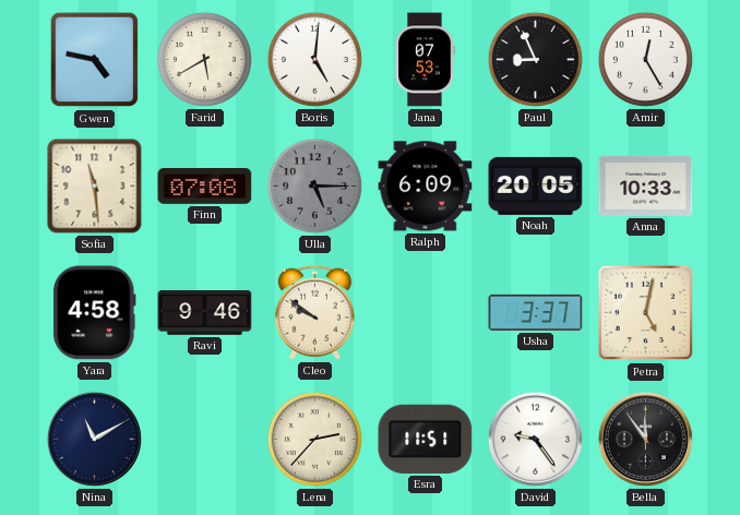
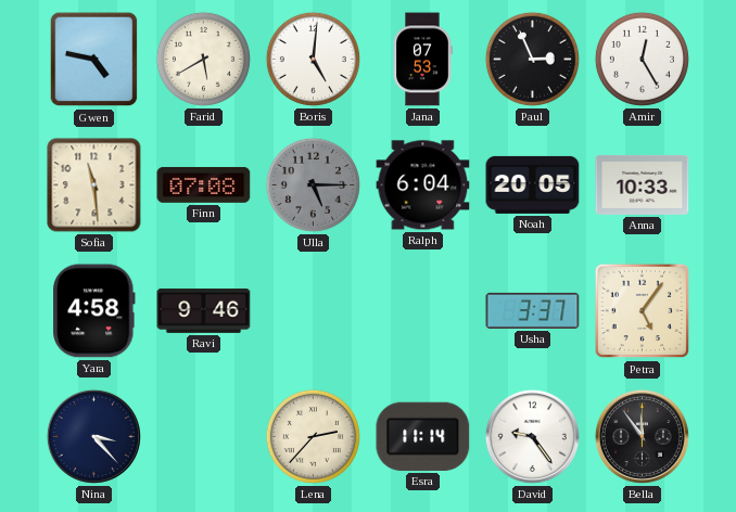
Paul: 8:56 -> 2:56 (532, 59)
Ralph: 6:09 -> 6:04 (423, 185)
Cleo: 9:51 -> none (314, 312)
Petra: 5:02 -> 5:06 (643, 311)
Nina: 11:10 -> 3:23 (93, 436)
Esra: 11:51 -> 11:14 (423, 436)
